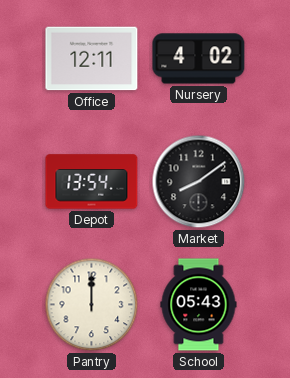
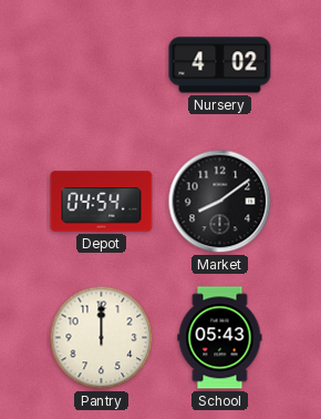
Office: 12:11 -> none (92, 59)
Depot: 13:54 -> 04:54 (102, 202)
